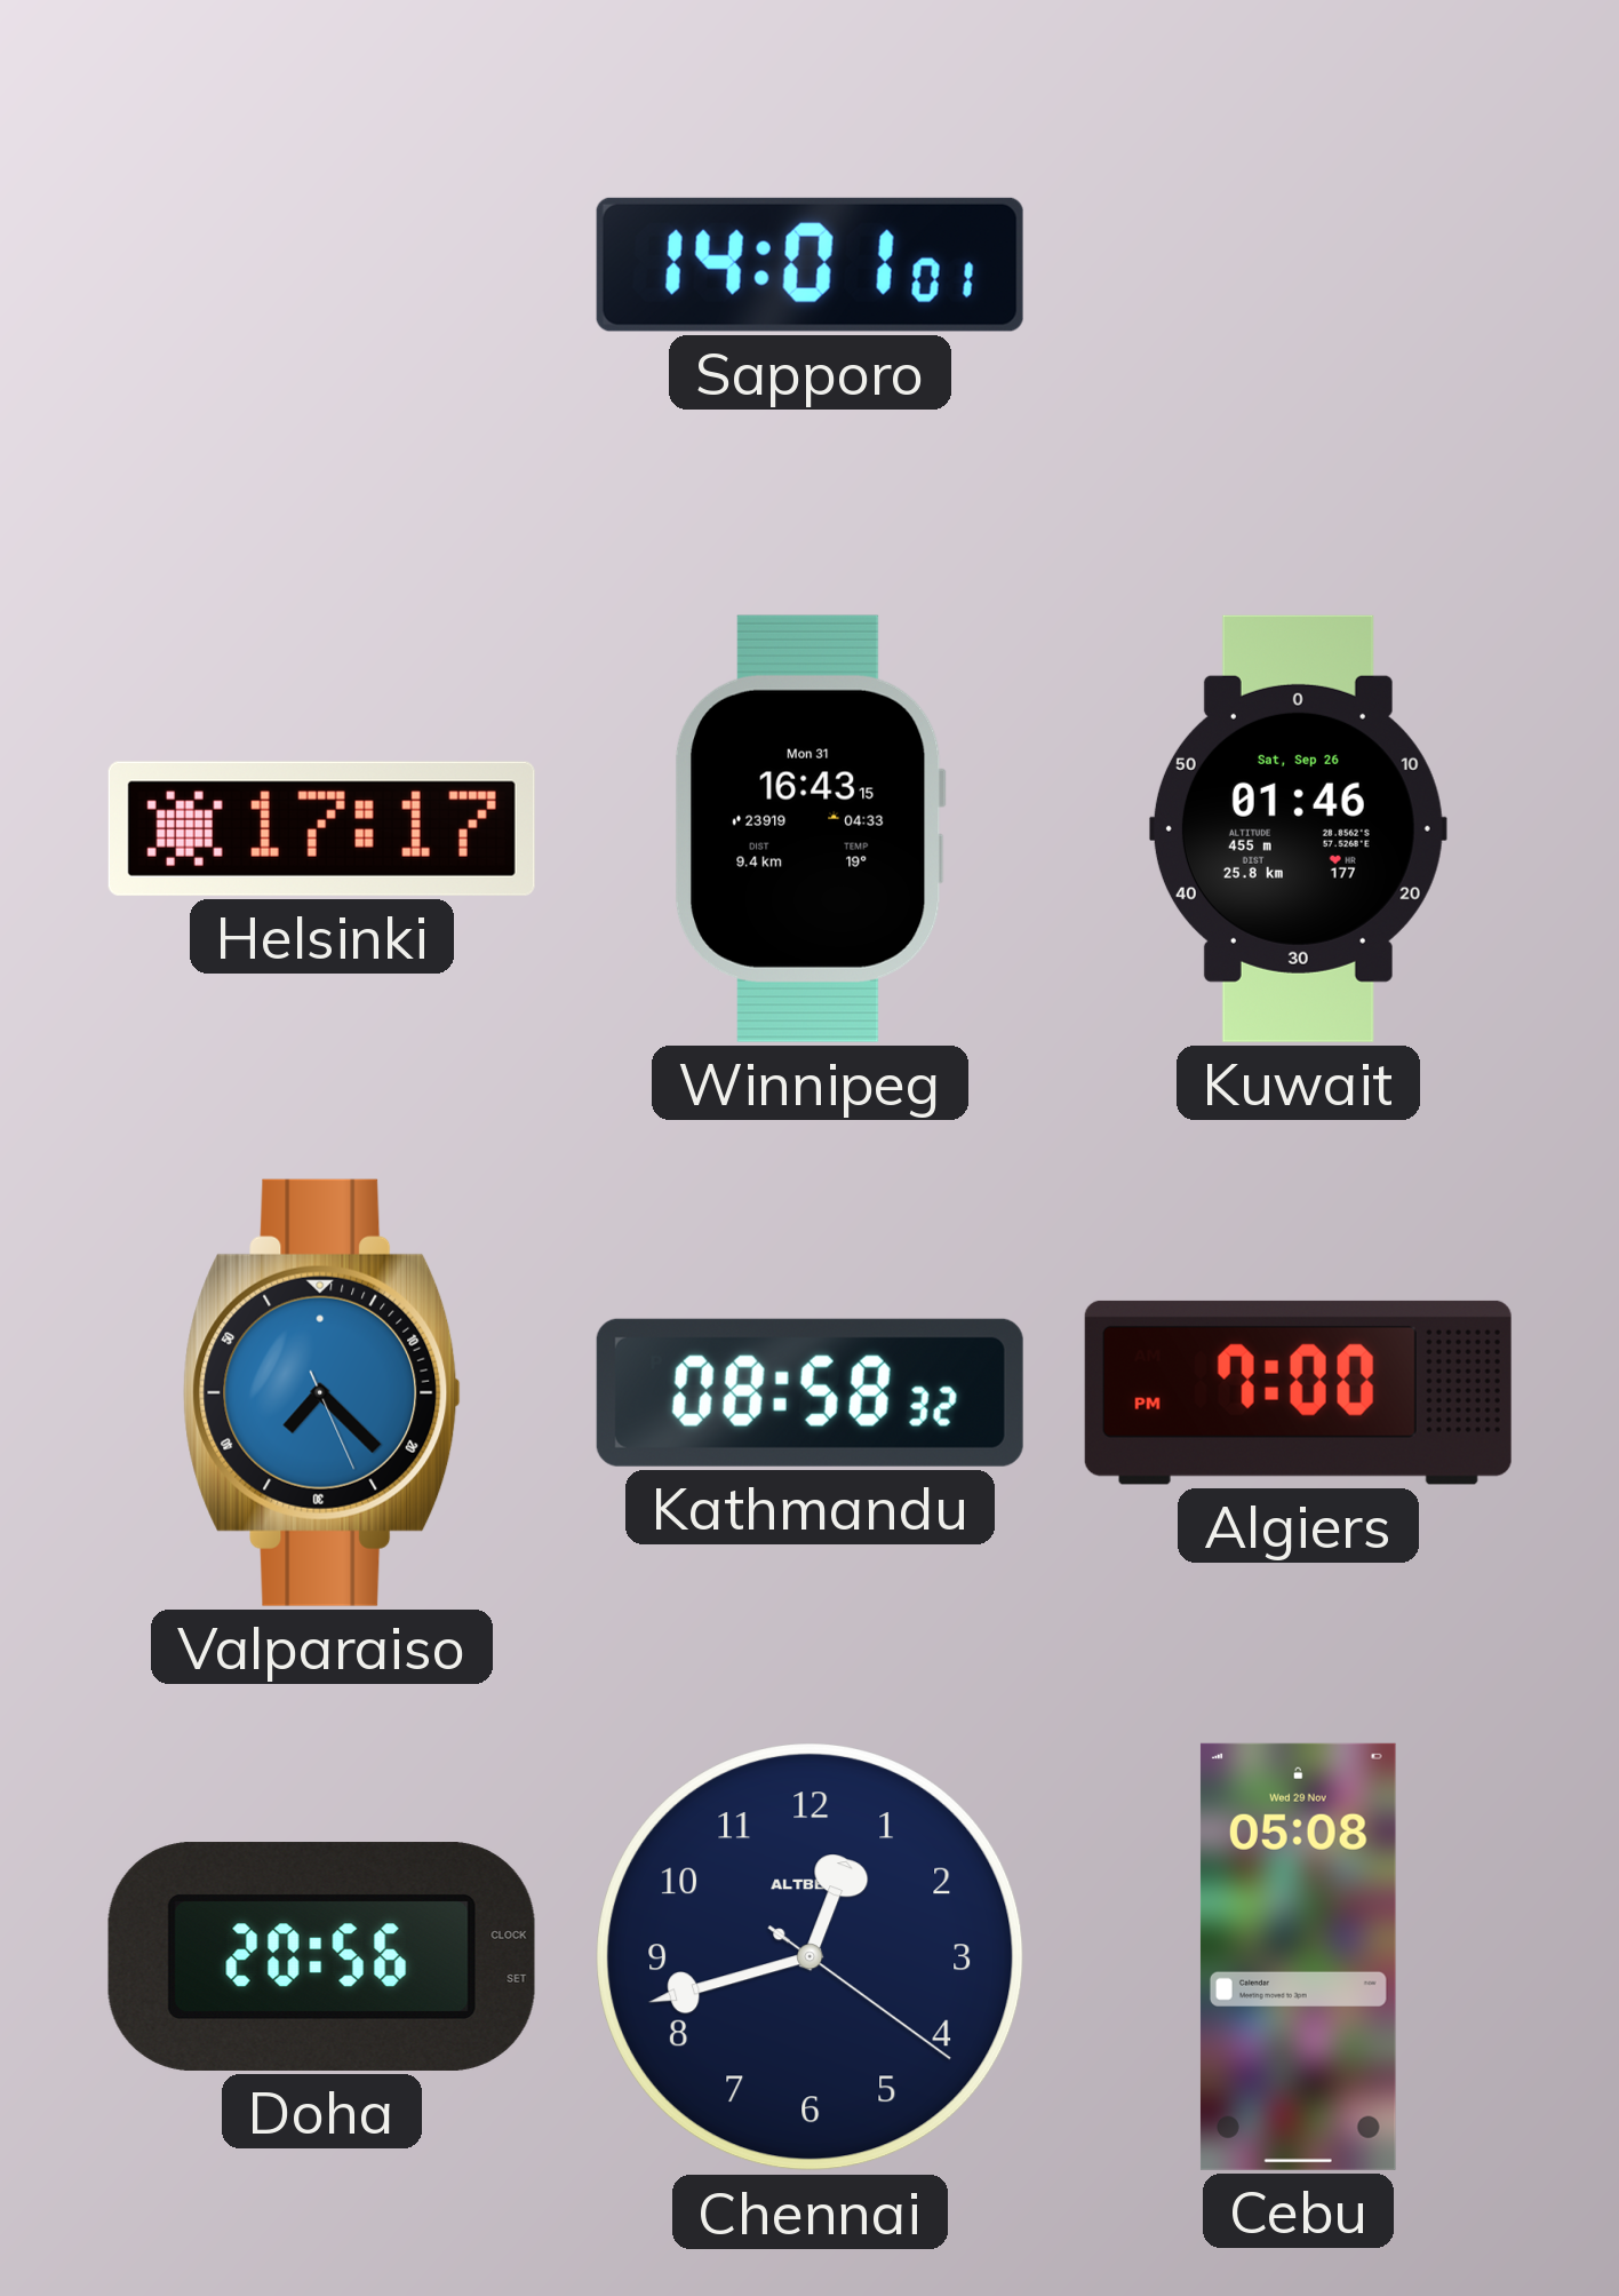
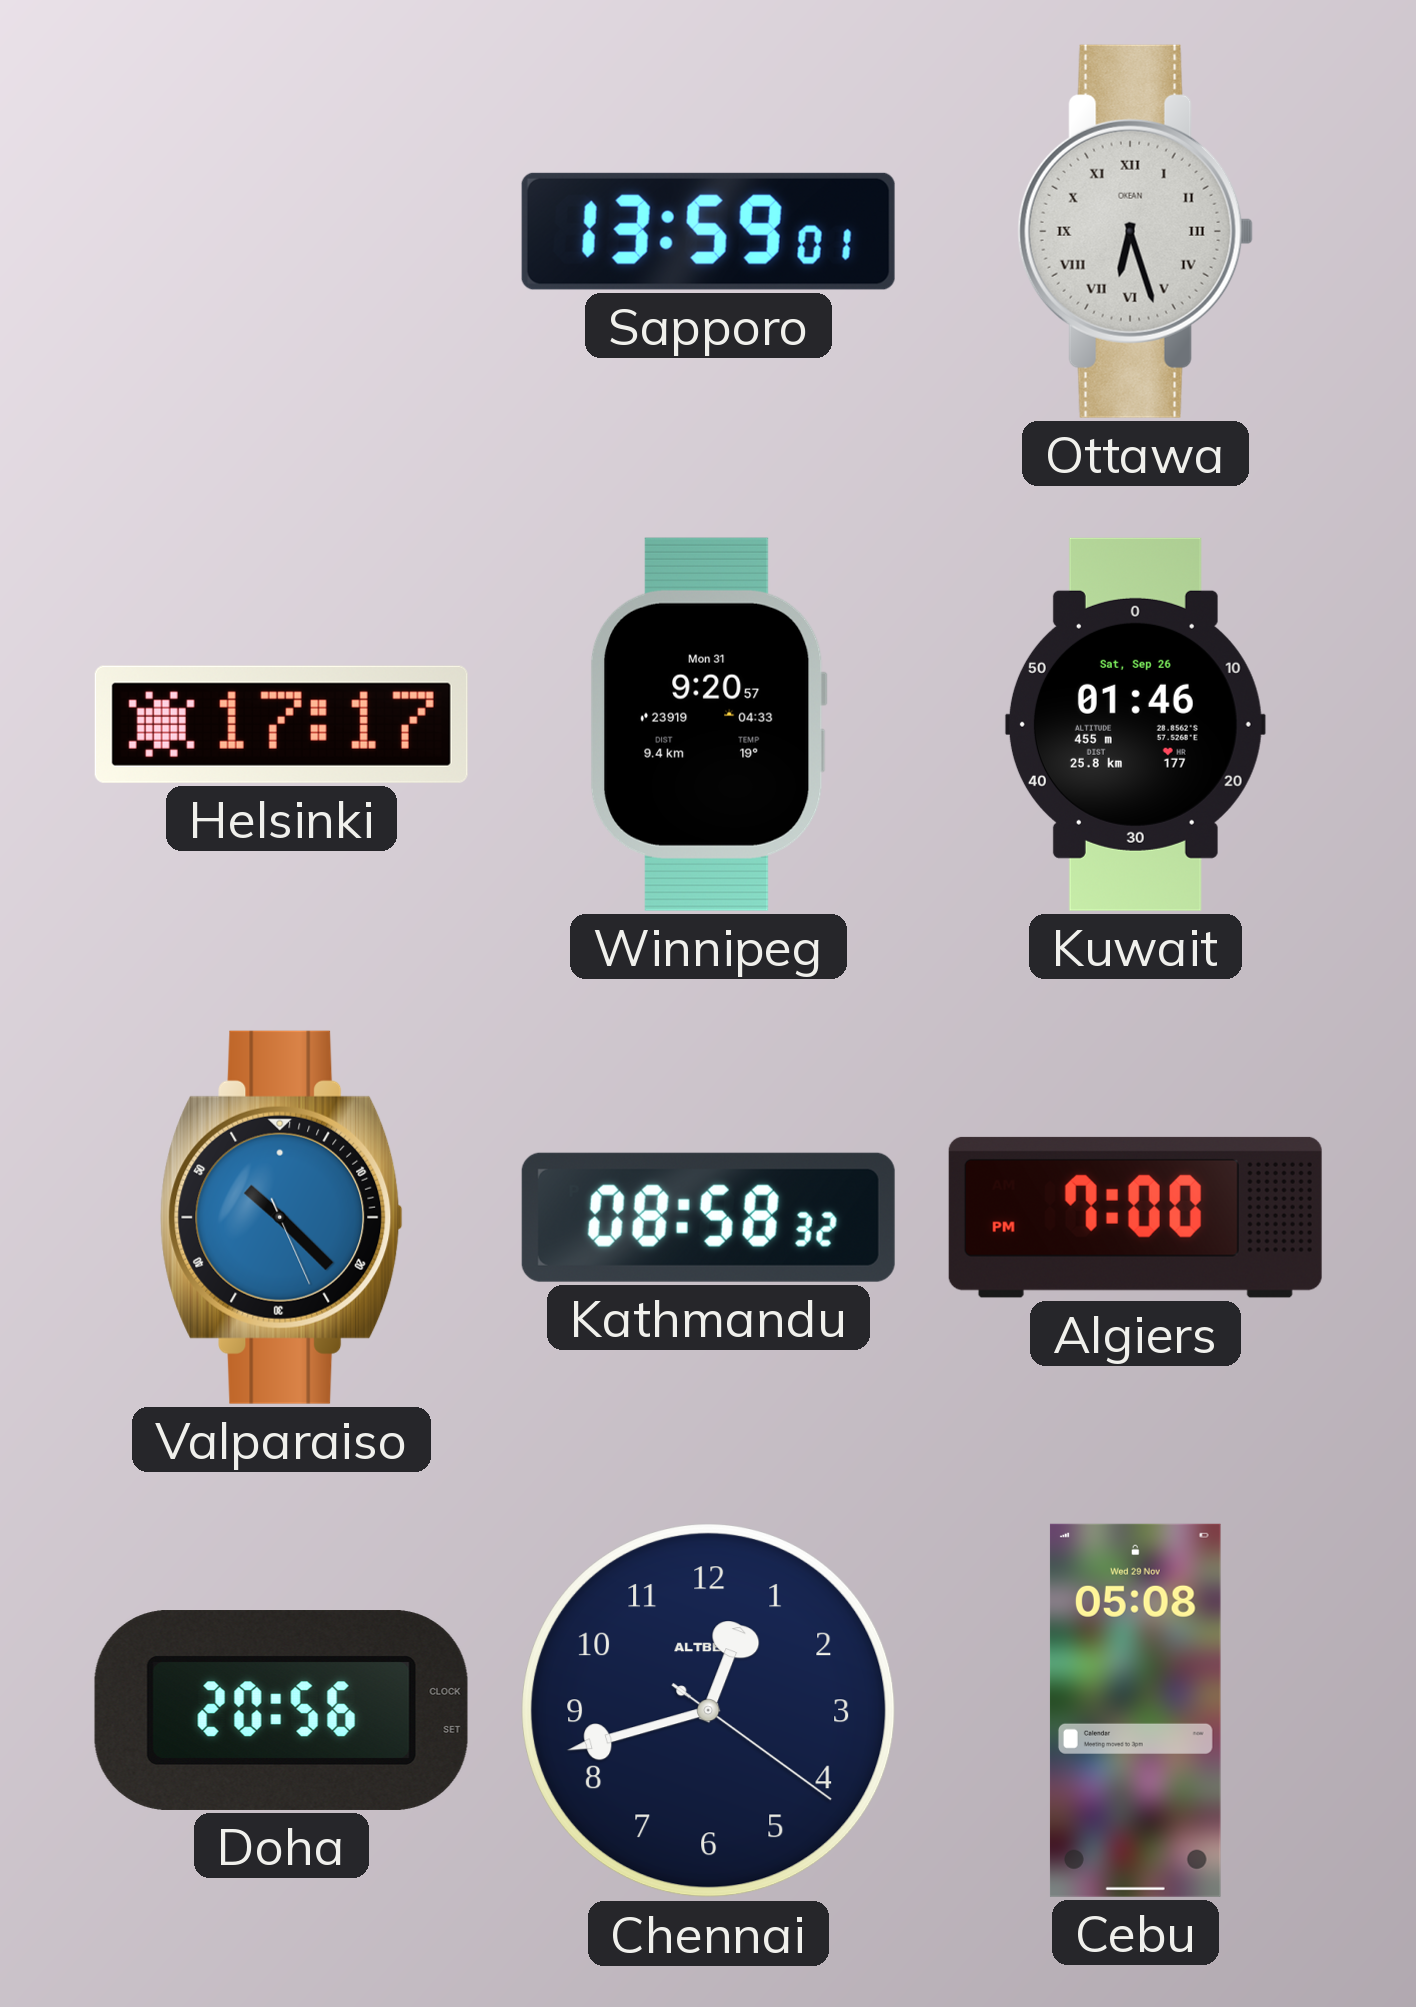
Sapporo: 14:01 -> 13:59 (708, 231)
Ottawa: none -> 6:27 (1135, 231)
Winnipeg: 16:43 -> 9:20 (708, 724)
Valparaiso: 7:22 -> 10:22 (282, 1217)
